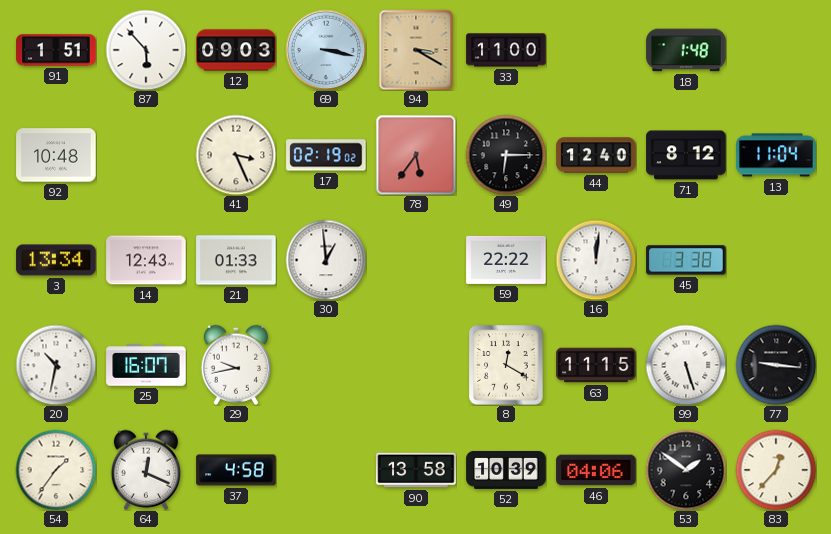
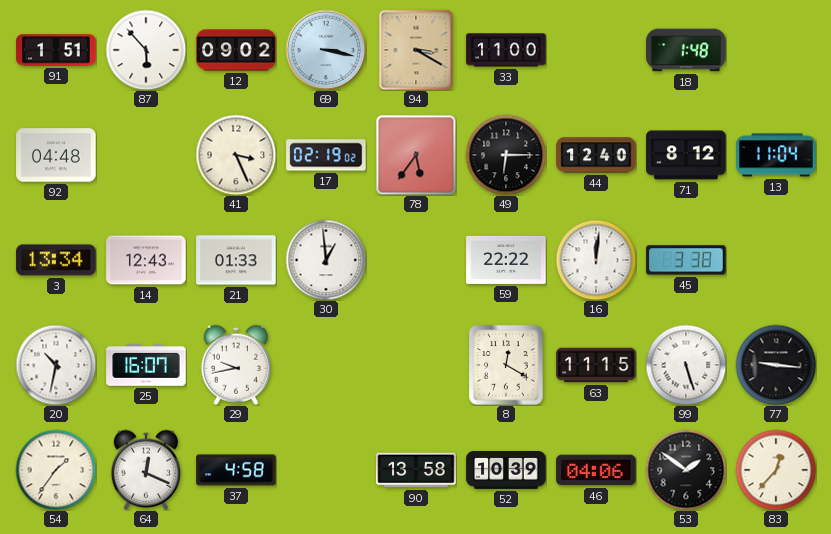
12: 09:03 -> 09:02 (236, 50)
92: 10:48 -> 04:48 (56, 155)
